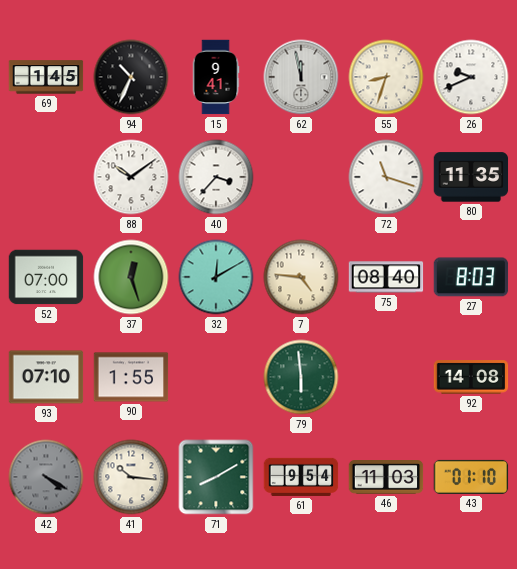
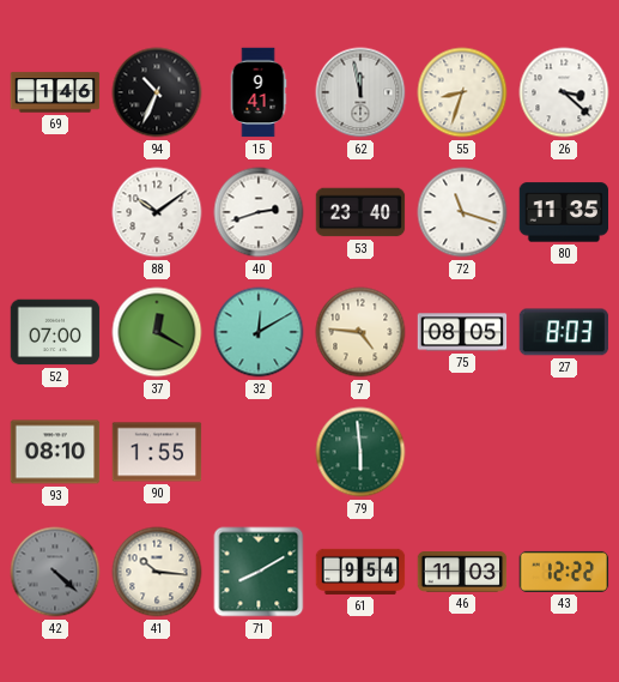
69: 1:45 -> 1:46 (55, 92)
26: 9:41 -> 3:22 (564, 92)
40: 3:37 -> 2:42 (259, 212)
53: none -> 23:40 (360, 212)
37: 12:27 -> 12:20 (157, 332)
75: 08:40 -> 08:05 (462, 332)
93: 07:10 -> 08:10 (55, 452)
92: 14:08 -> none (471, 377)
42: 4:20 -> 4:22 (55, 572)
43: 01:10 -> 12:22 (564, 572)
